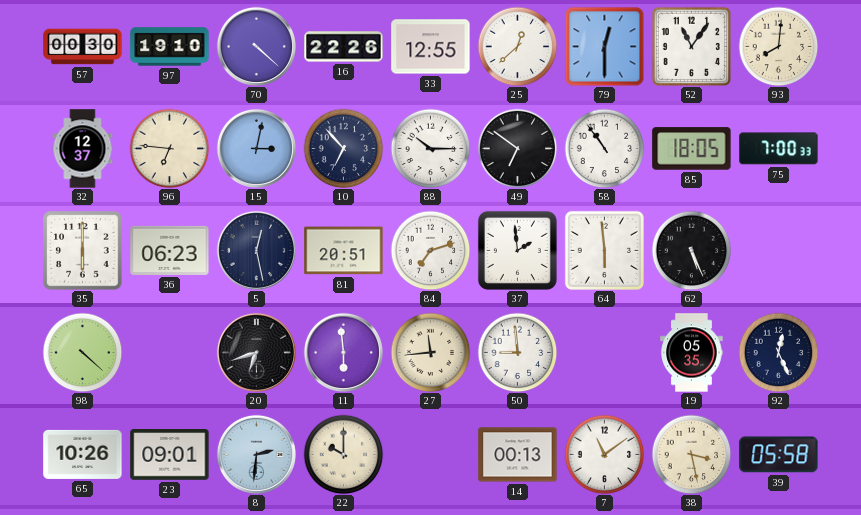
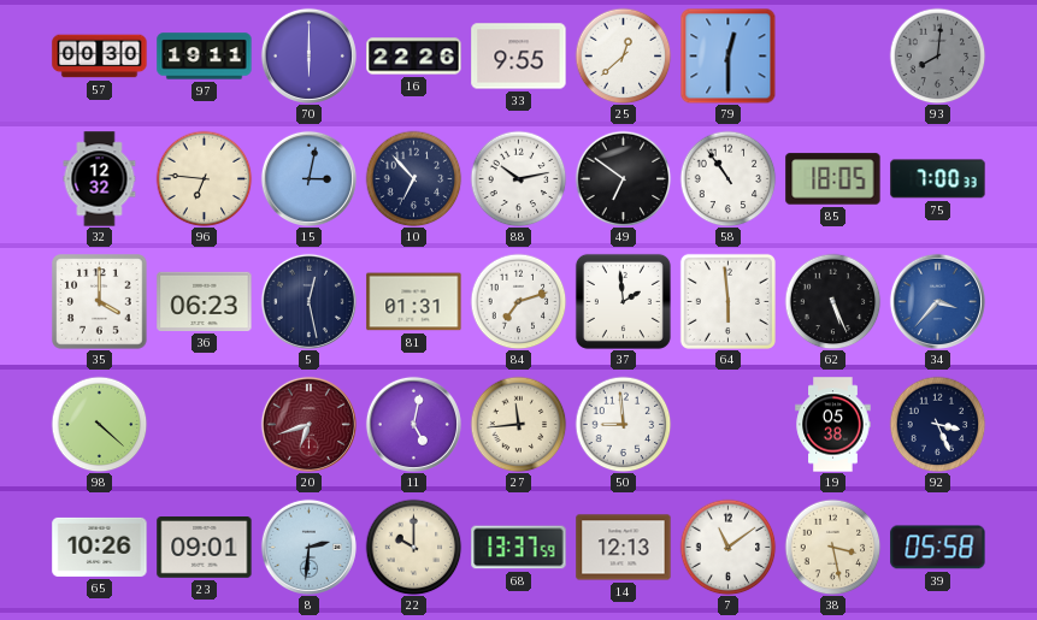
97: 19:10 -> 19:11 (205, 57)
70: 4:22 -> 6:00 (308, 55)
33: 12:55 -> 9:55 (519, 57)
52: 11:06 -> none (691, 46)
93 dial: cream -> grey (937, 55)
32: 12:37 -> 12:32 (100, 179)
88: 10:15 -> 10:13 (518, 178)
35: 6:00 -> 4:00 (100, 302)
81: 20:51 -> 01:31 (414, 302)
34: none -> 3:37 (937, 301)
20 dial: black -> burgundy (308, 424)
11: 5:59 -> 5:02 (413, 424)
19: 05:35 -> 05:38 (833, 425)
92: 12:26 -> 3:26 (937, 424)
68: none -> 13:37 (519, 548)
14: 00:13 -> 12:13 (624, 548)
